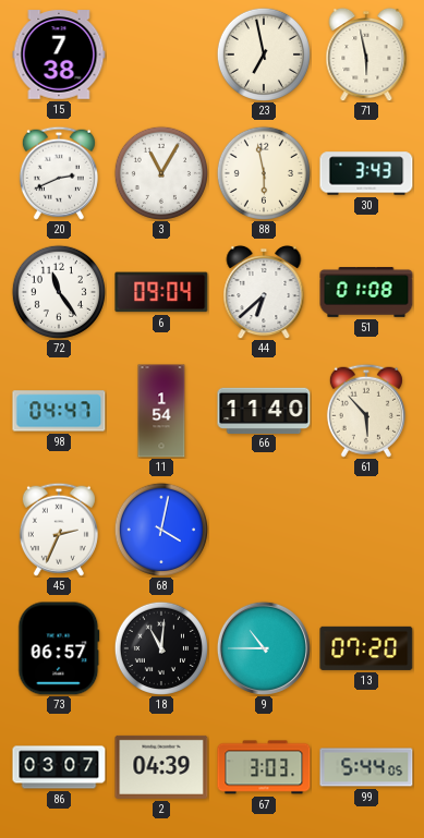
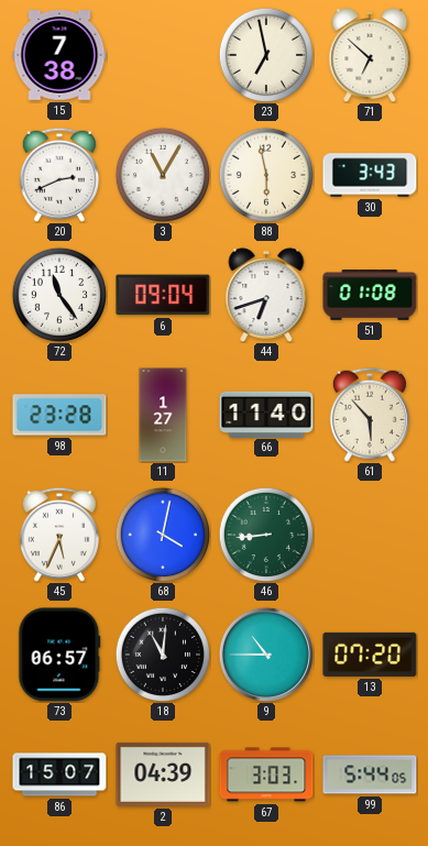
71: 5:58 -> 6:52 (370, 55)
44: 6:38 -> 6:42 (266, 295)
98: 04:47 -> 23:28 (59, 415)
11: 1:54 -> 1:27 (163, 415)
45: 2:34 -> 5:34 (59, 535)
46: none -> 8:44 (265, 534)
86: 03:07 -> 15:07 (59, 774)
